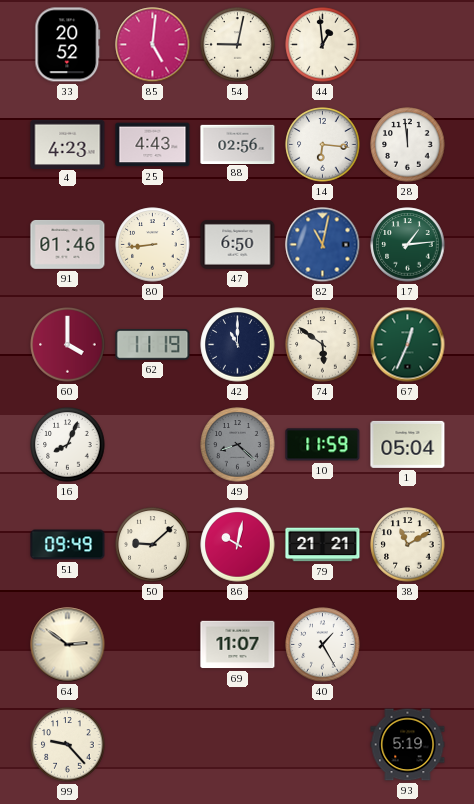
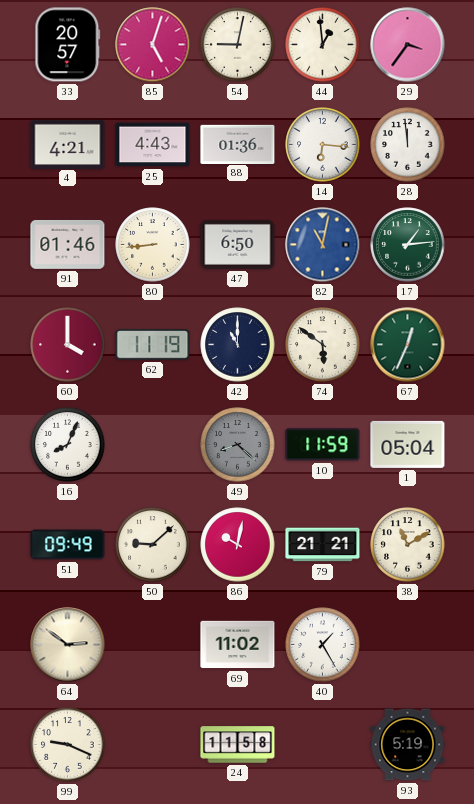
33: 20:52 -> 20:57 (68, 45)
85: 5:01 -> 5:03 (153, 45)
29: none -> 3:36 (408, 45)
4: 4:23 -> 4:21 (68, 144)
88: 02:56 -> 01:36 (238, 144)
69: 11:07 -> 11:02 (238, 645)
99: 9:23 -> 9:19 (68, 745)
24: none -> 11:58 (238, 745)
